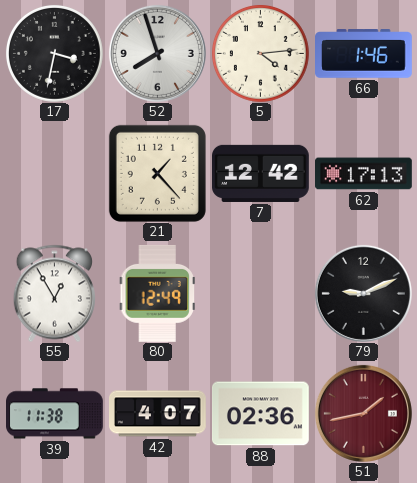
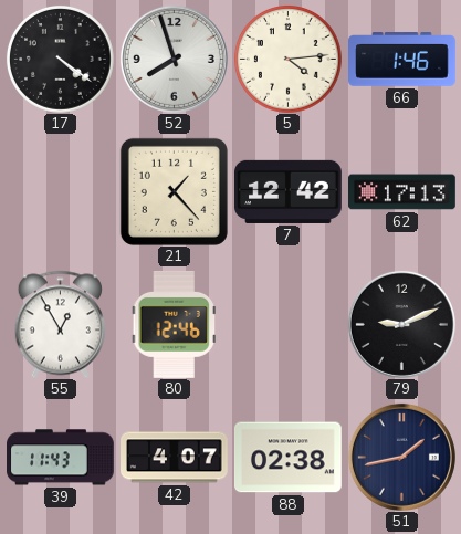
17: 3:32 -> 4:21 (60, 59)
80: 12:49 -> 12:46 (174, 324)
39: 11:38 -> 11:43 (61, 458)
88: 02:36 -> 02:38 (289, 458)
51 dial: burgundy -> navy (401, 457)
